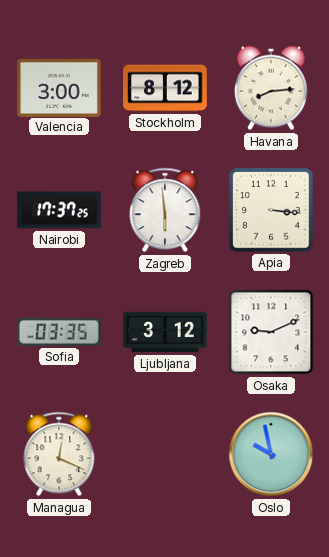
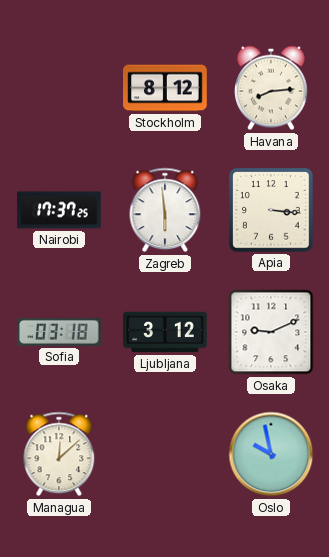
Valencia: 3:00 -> none (59, 87)
Sofia: 03:35 -> 03:18 (59, 332)
Managua: 12:19 -> 12:08 (59, 454)
